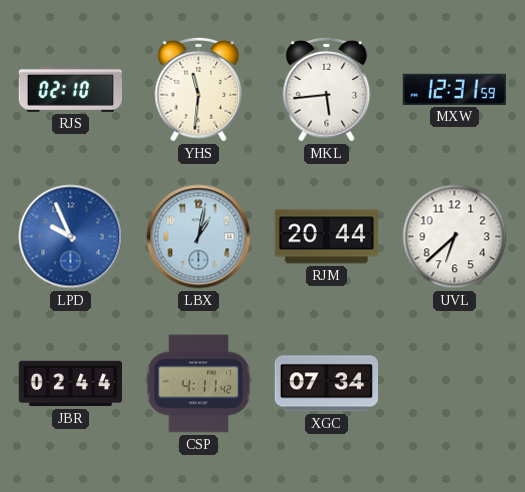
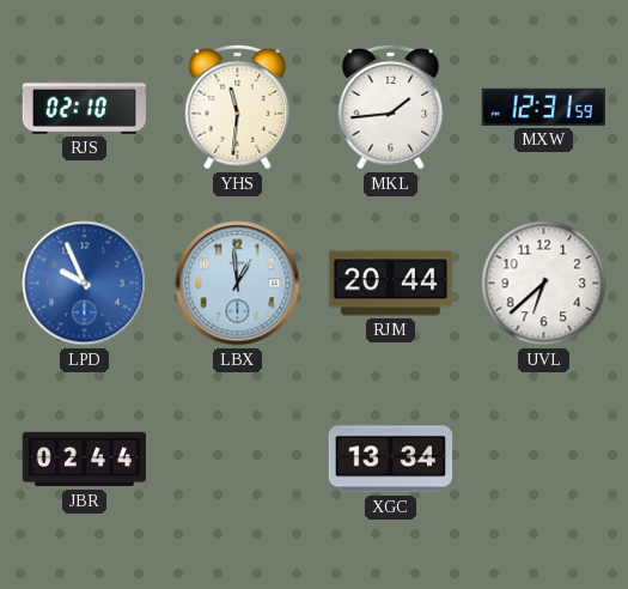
MKL: 5:44 -> 1:44 (391, 108)
LBX: 1:02 -> 12:59 (238, 284)
CSP: 4:11 -> none (199, 384)
XGC: 07:34 -> 13:34 (391, 460)
